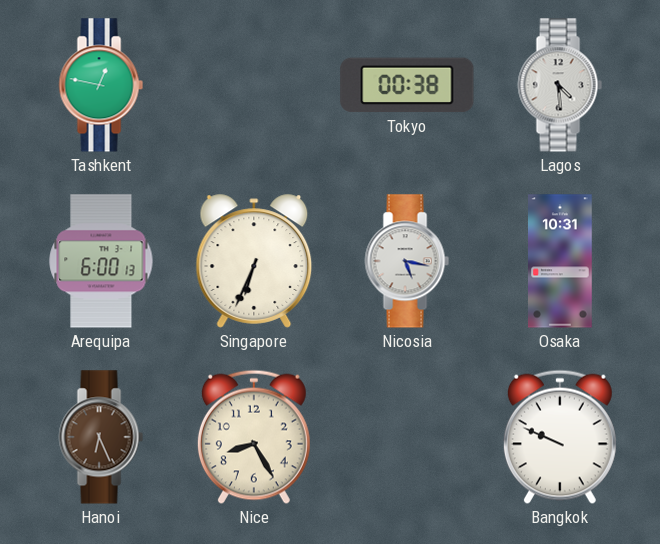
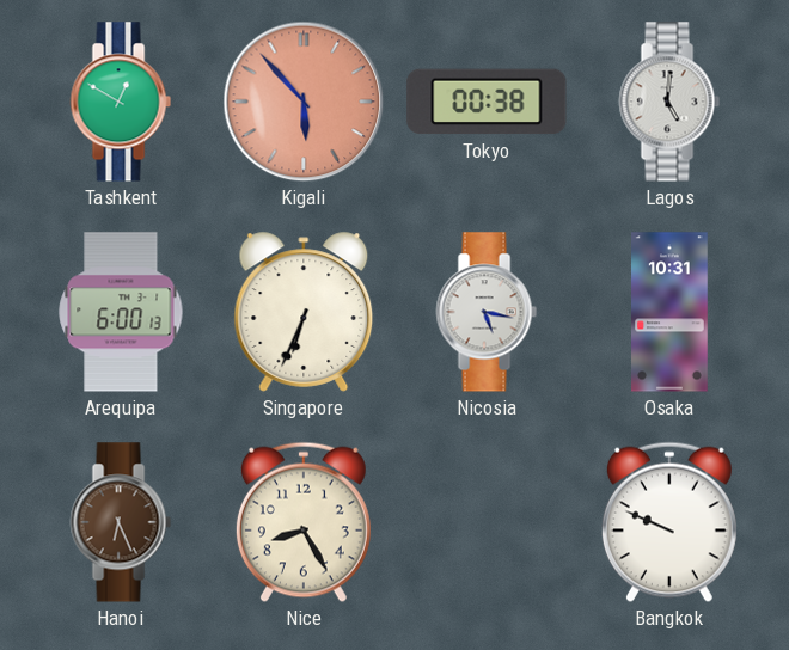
Tashkent: 12:47 -> 12:50 (121, 102)
Kigali: none -> 5:53 (304, 102)
Lagos: 4:29 -> 5:01 (669, 102)
